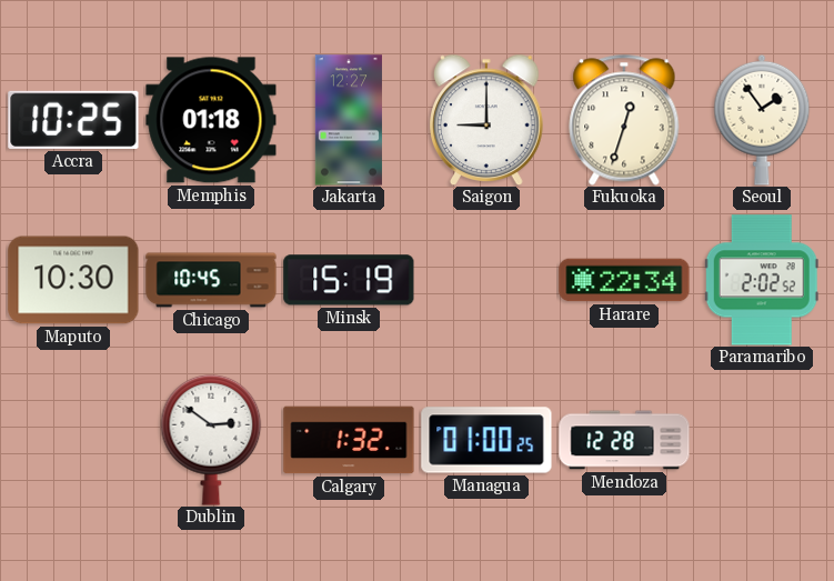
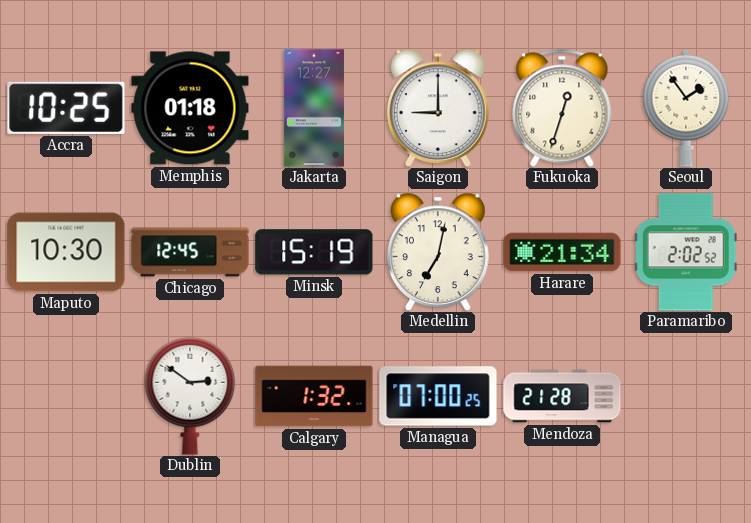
Chicago: 10:45 -> 12:45 (190, 252)
Medellin: none -> 7:02 (439, 252)
Harare: 22:34 -> 21:34 (562, 252)
Managua: 01:00 -> 07:00 (438, 396)
Mendoza: 12:28 -> 21:28 (562, 396)
